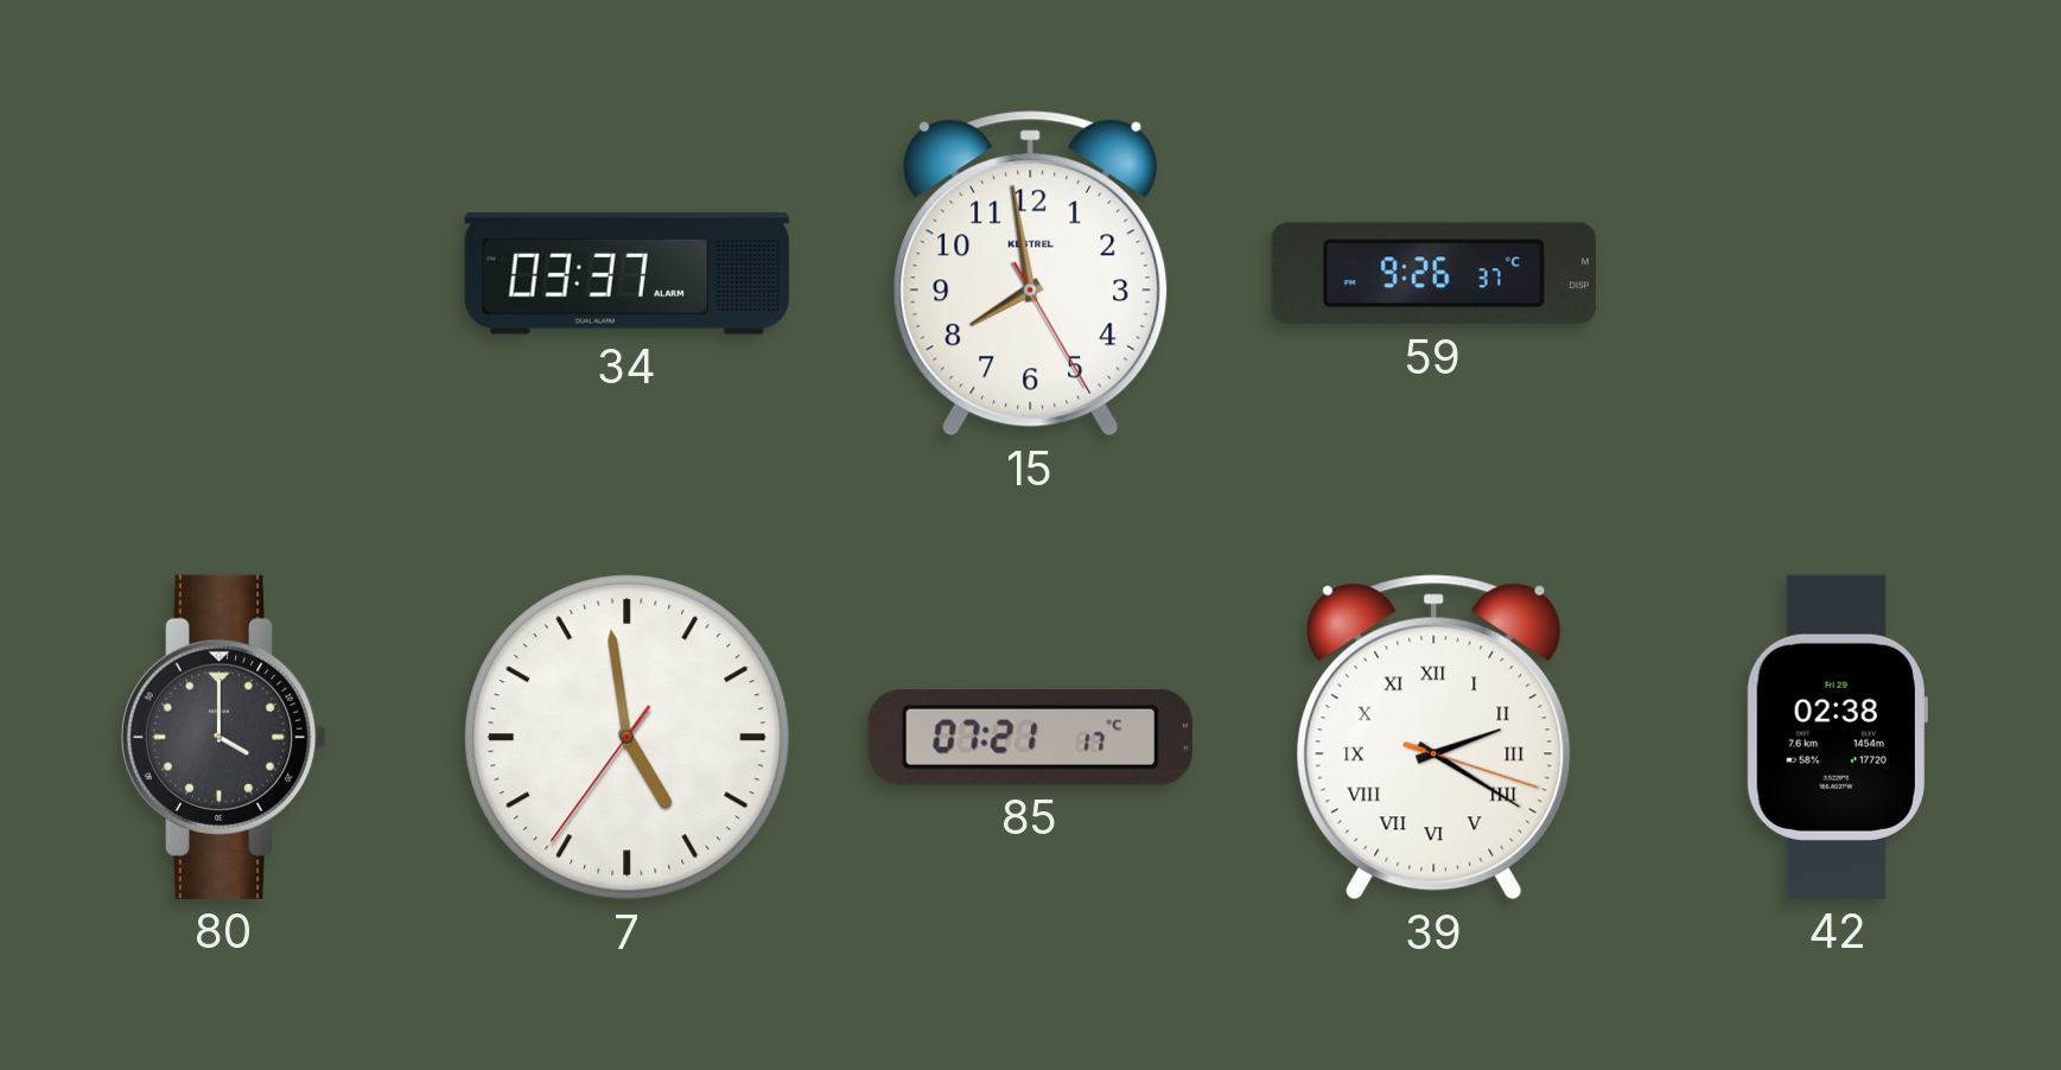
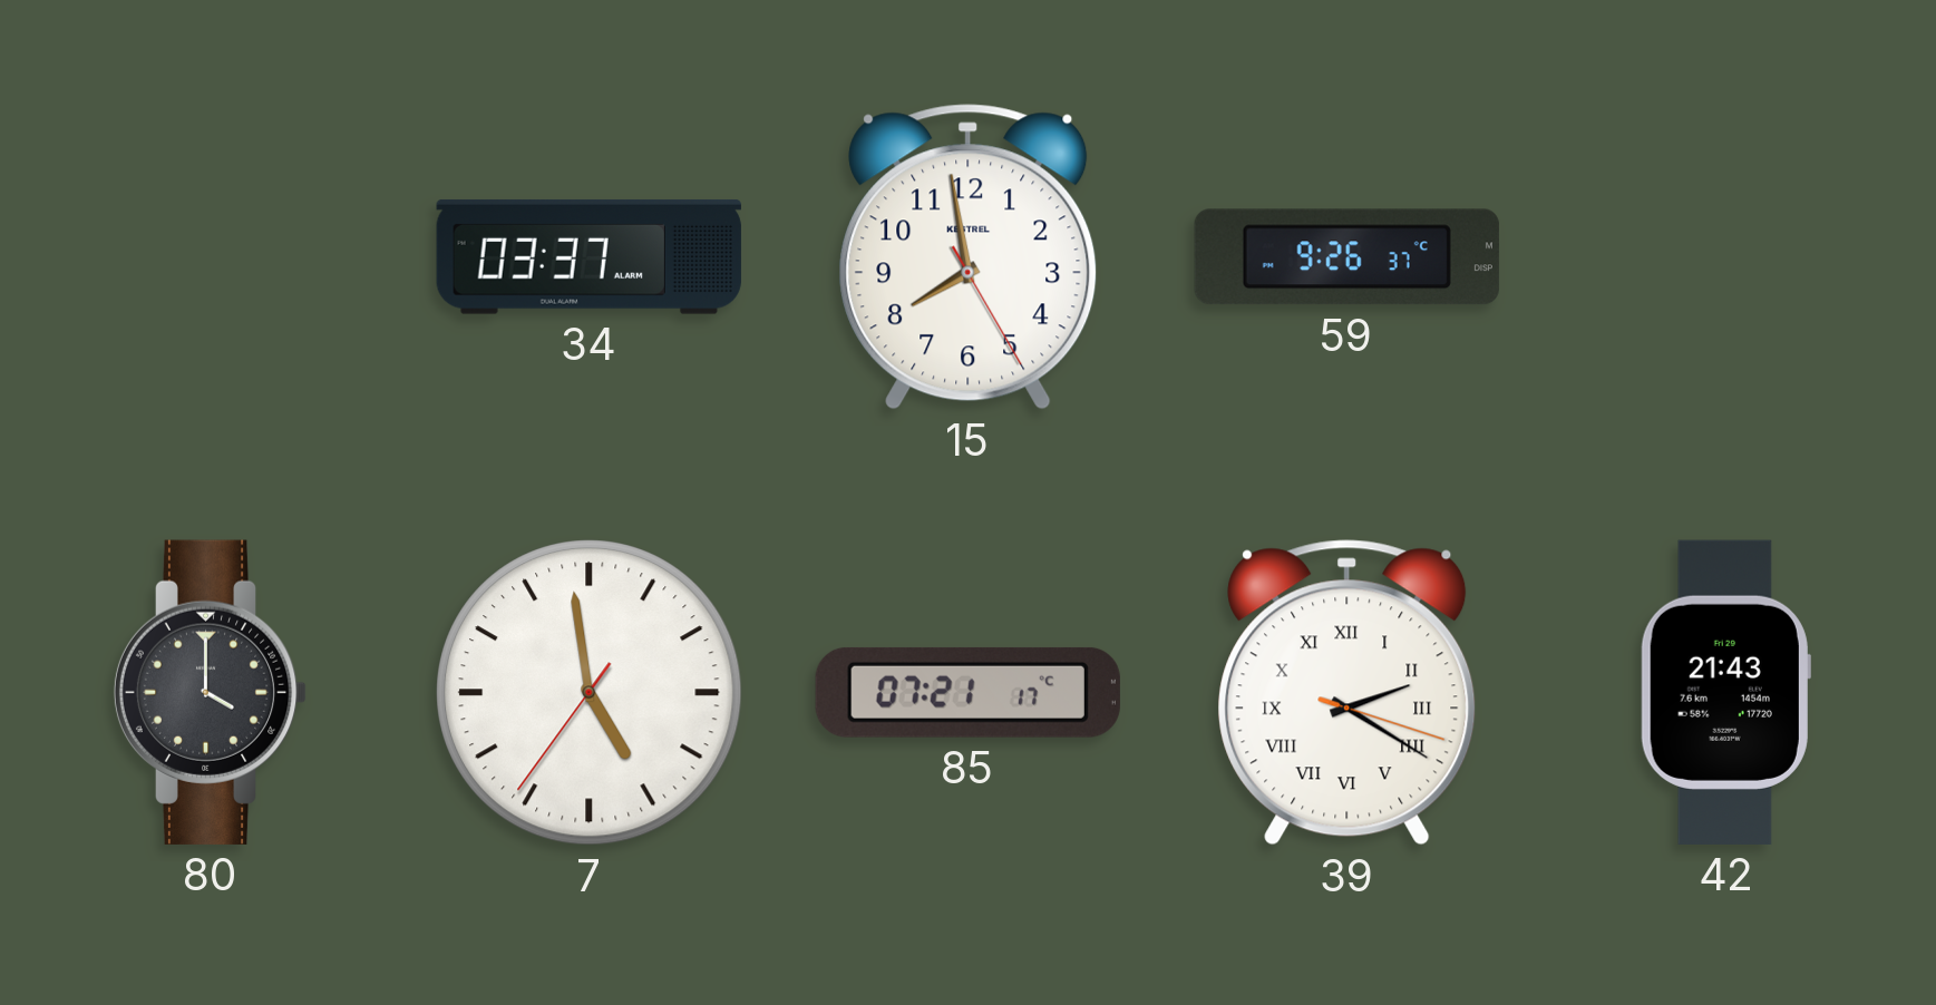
42: 02:38 -> 21:43 (1725, 692)
